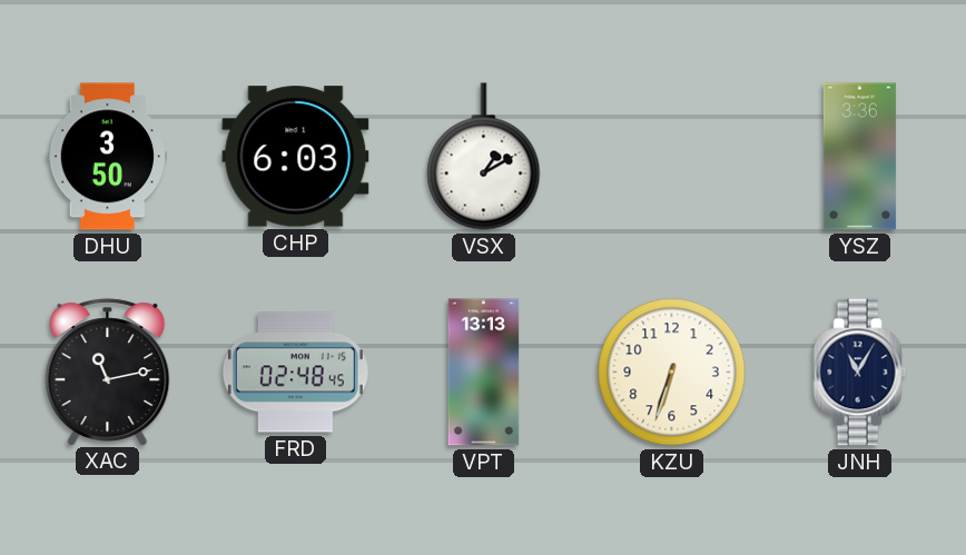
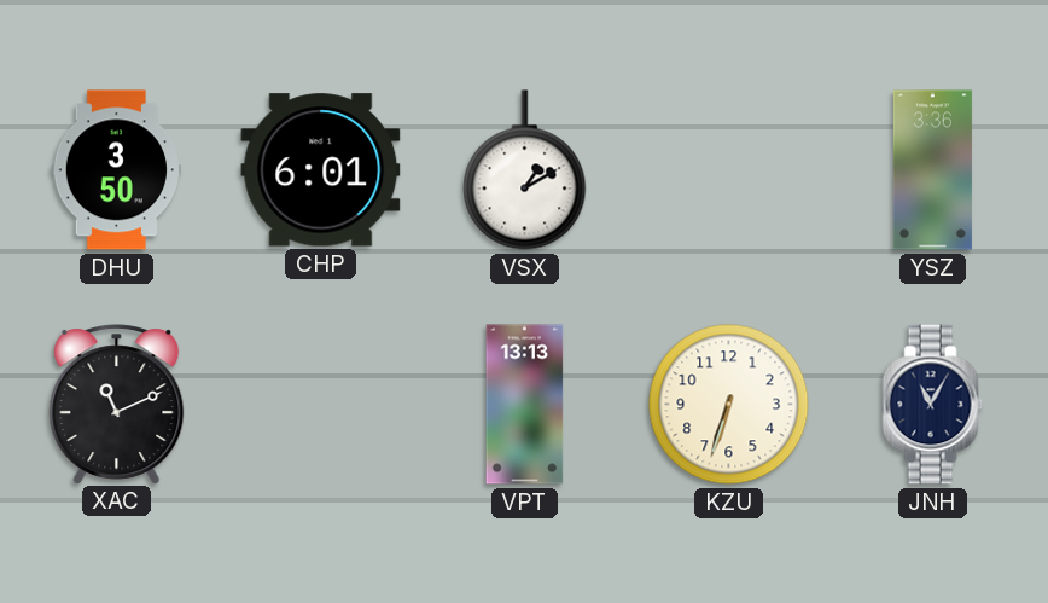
CHP: 6:03 -> 6:01 (321, 170)
XAC: 11:13 -> 11:11 (117, 404)
FRD: 02:48 -> none (295, 373)
